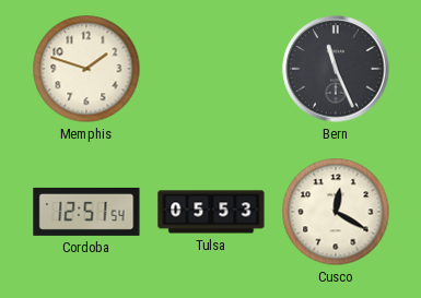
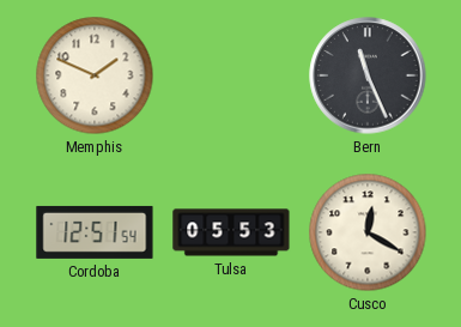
Memphis: 1:48 -> 1:49 (95, 75)
